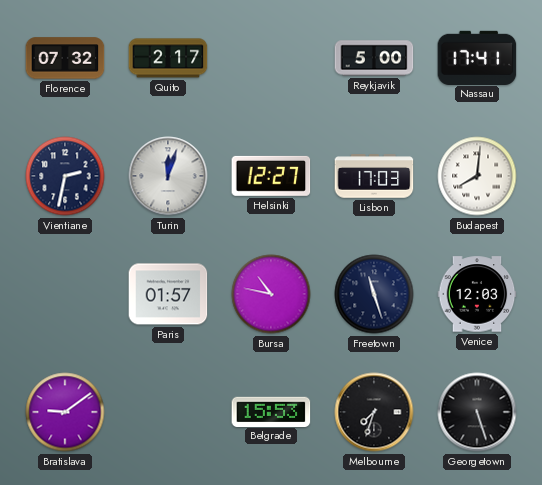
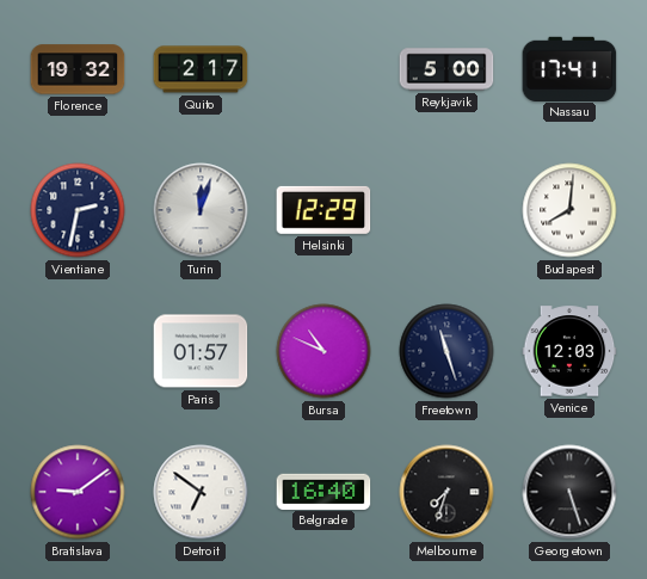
Florence: 07:32 -> 19:32 (78, 69)
Helsinki: 12:27 -> 12:29 (323, 210)
Lisbon: 17:03 -> none (374, 176)
Bursa: 10:47 -> 10:49 (323, 351)
Detroit: none -> 6:51 (201, 492)
Belgrade: 15:53 -> 16:40 (323, 491)
